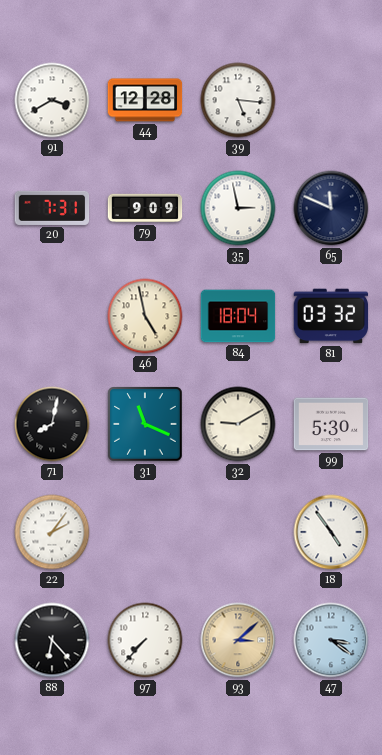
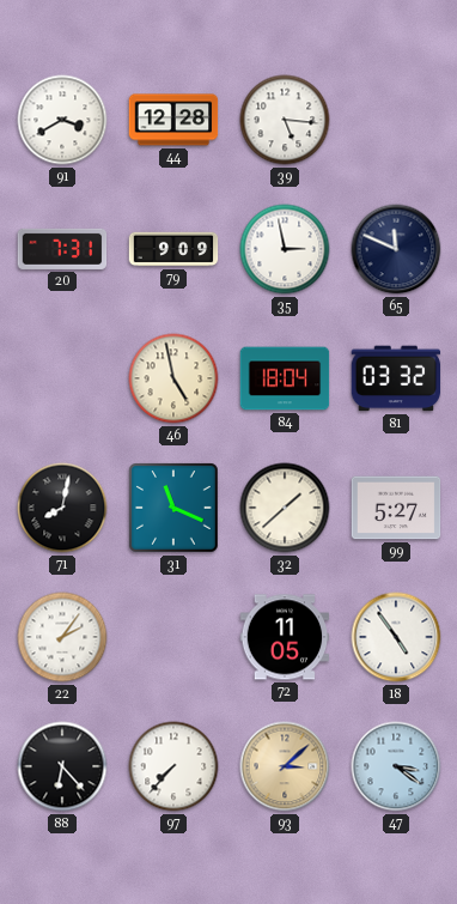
32: 9:10 -> 1:38 (285, 508)
99: 5:30 -> 5:27 (396, 508)
72: none -> 11:05 (285, 637)
